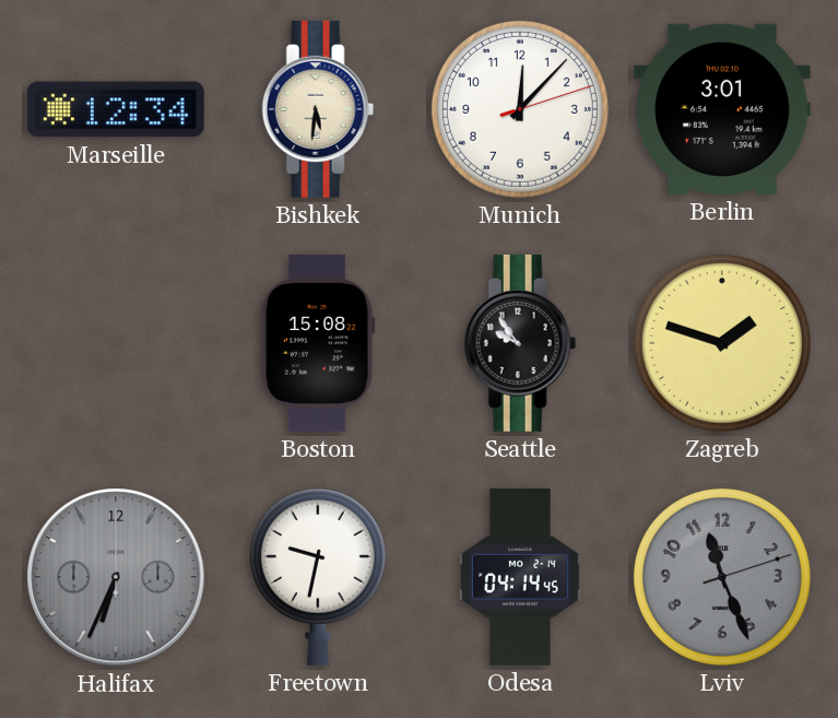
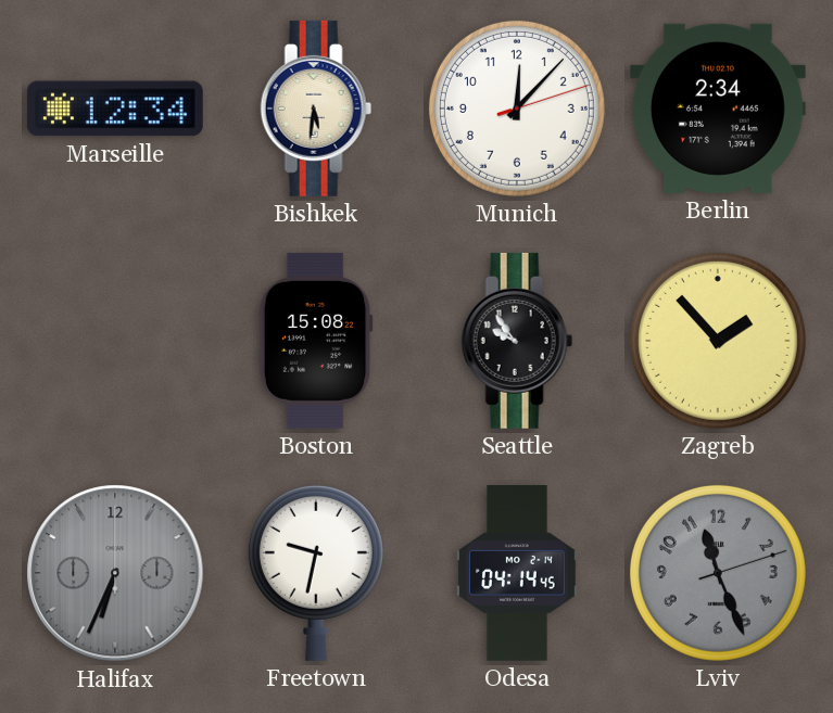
Berlin: 3:01 -> 2:34 (718, 109)
Zagreb: 1:48 -> 1:53 (718, 341)
